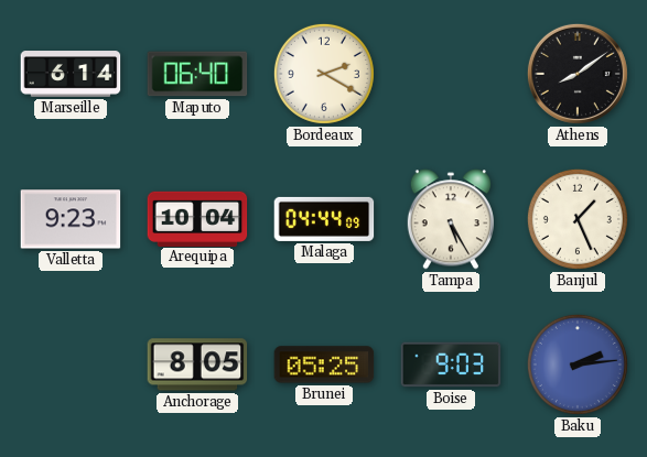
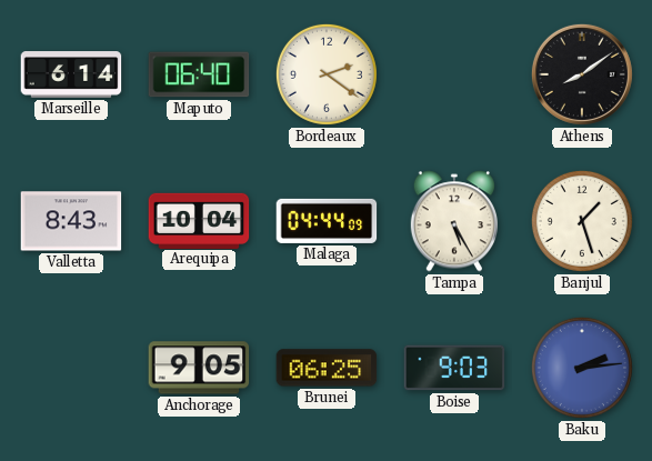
Bordeaux: 2:20 -> 2:21 (327, 74)
Valletta: 9:23 -> 8:43 (71, 221)
Banjul: 1:26 -> 1:27 (582, 221)
Anchorage: 8:05 -> 9:05 (199, 368)
Brunei: 05:25 -> 06:25 (327, 368)
